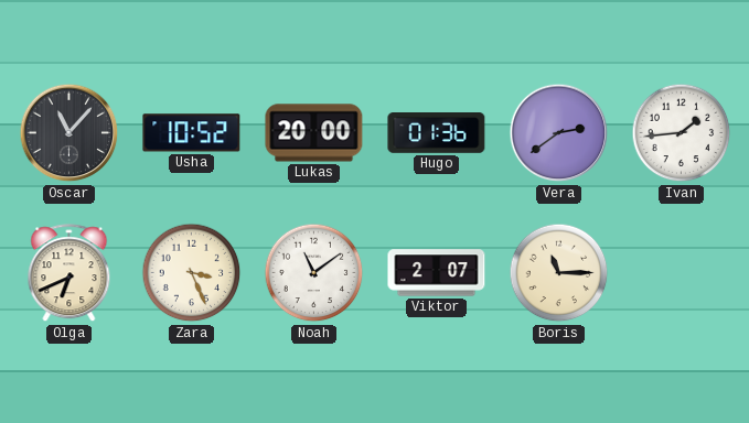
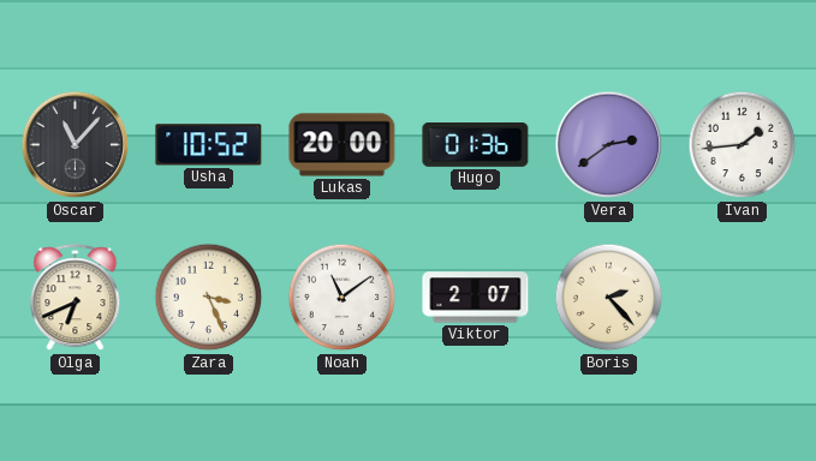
Boris: 11:15 -> 2:23 (609, 298)
